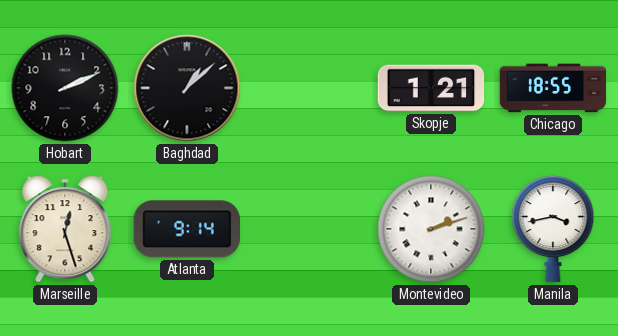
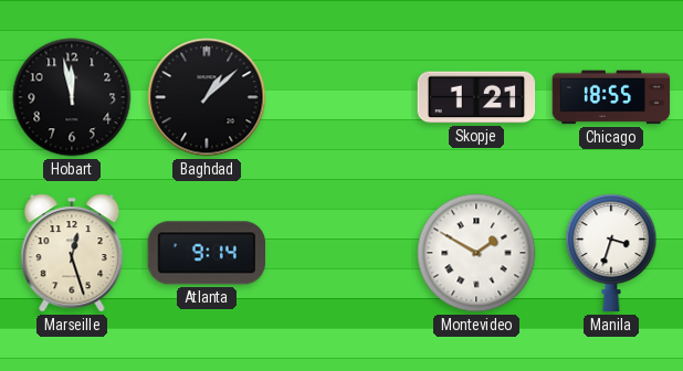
Hobart: 2:11 -> 11:58 (72, 97)
Montevideo: 2:12 -> 1:50 (476, 253)
Manila: 3:43 -> 3:33 (611, 253)
